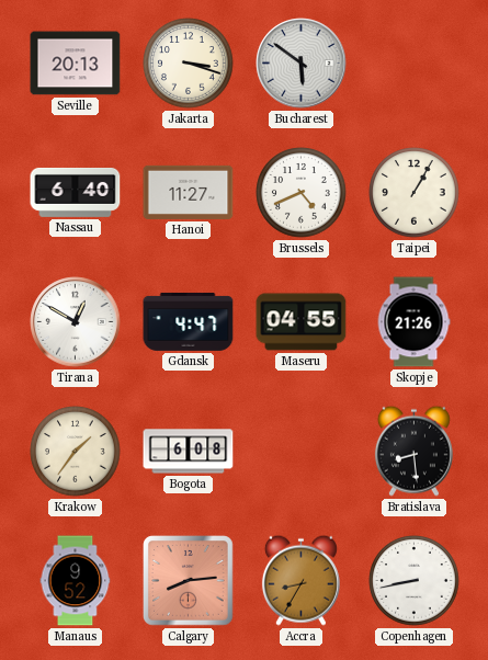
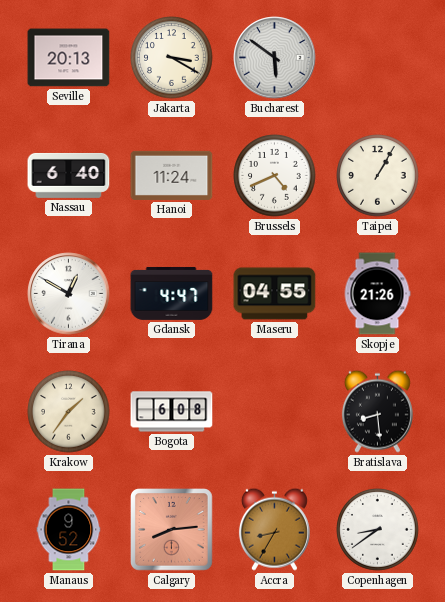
Jakarta: 3:18 -> 3:20 (172, 58)
Hanoi: 11:27 -> 11:24 (172, 175)
Copenhagen: 8:43 -> 8:39 (378, 530)
